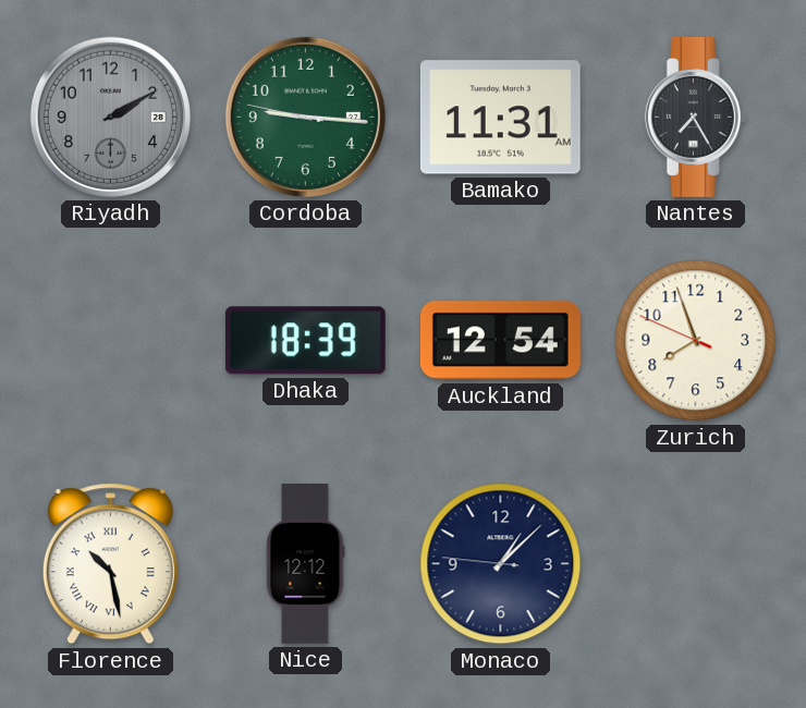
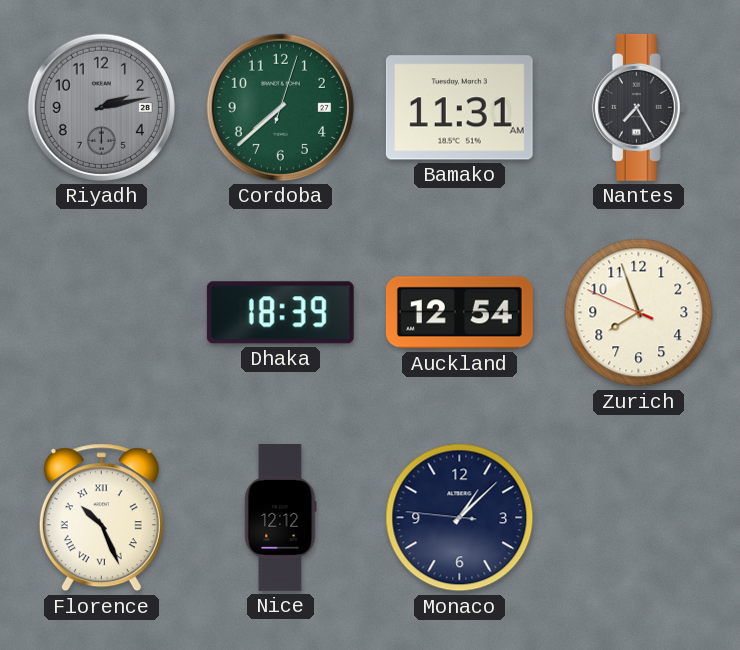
Riyadh: 2:10 -> 2:13 (101, 107)
Cordoba: 9:15 -> 7:38 (280, 107)
Florence: 10:28 -> 10:26 (101, 518)
